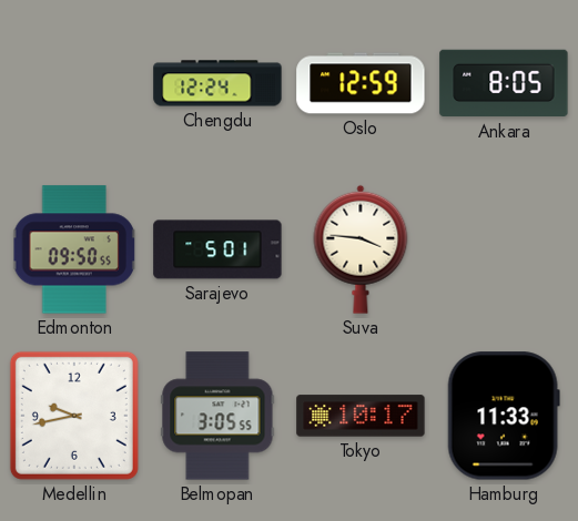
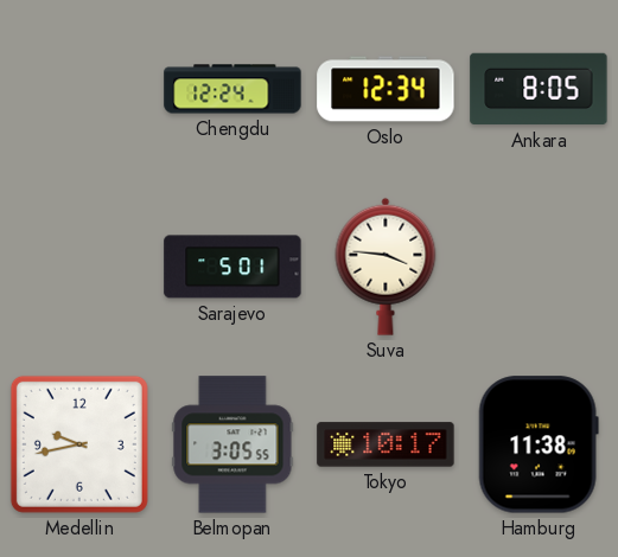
Oslo: 12:59 -> 12:34 (386, 89)
Edmonton: 09:50 -> none (74, 249)
Hamburg: 11:33 -> 11:38 (539, 444)
